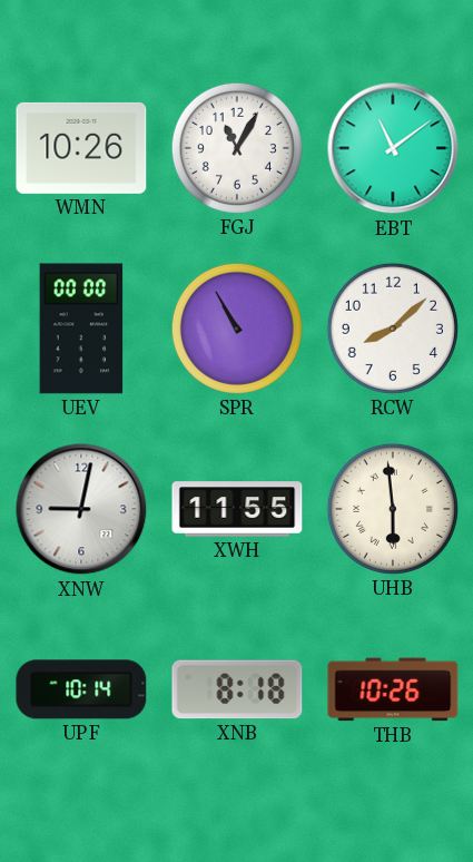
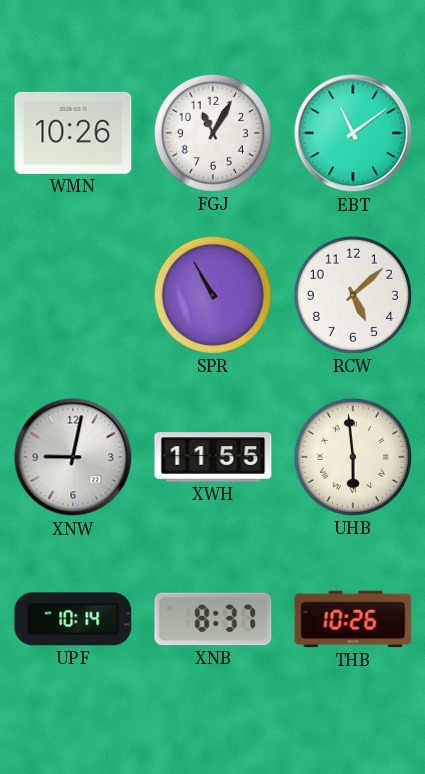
UEV: 00:00 -> none (81, 329)
RCW: 8:08 -> 5:08 (353, 295)
XNB: 8:18 -> 8:37 (213, 619)
